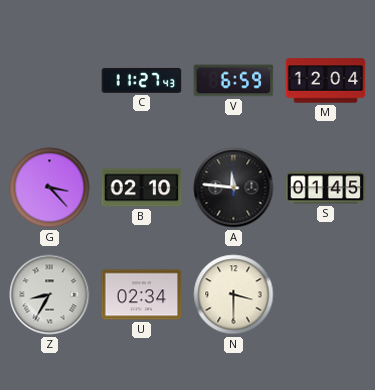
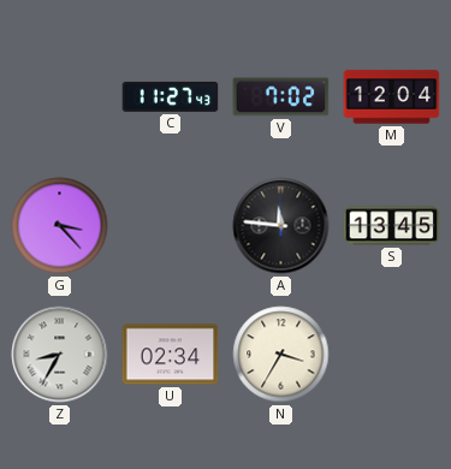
V: 6:59 -> 7:02 (281, 97)
B: 02:10 -> none (142, 188)
S: 01:45 -> 13:45 (392, 226)
N: 3:30 -> 3:35 (281, 355)
